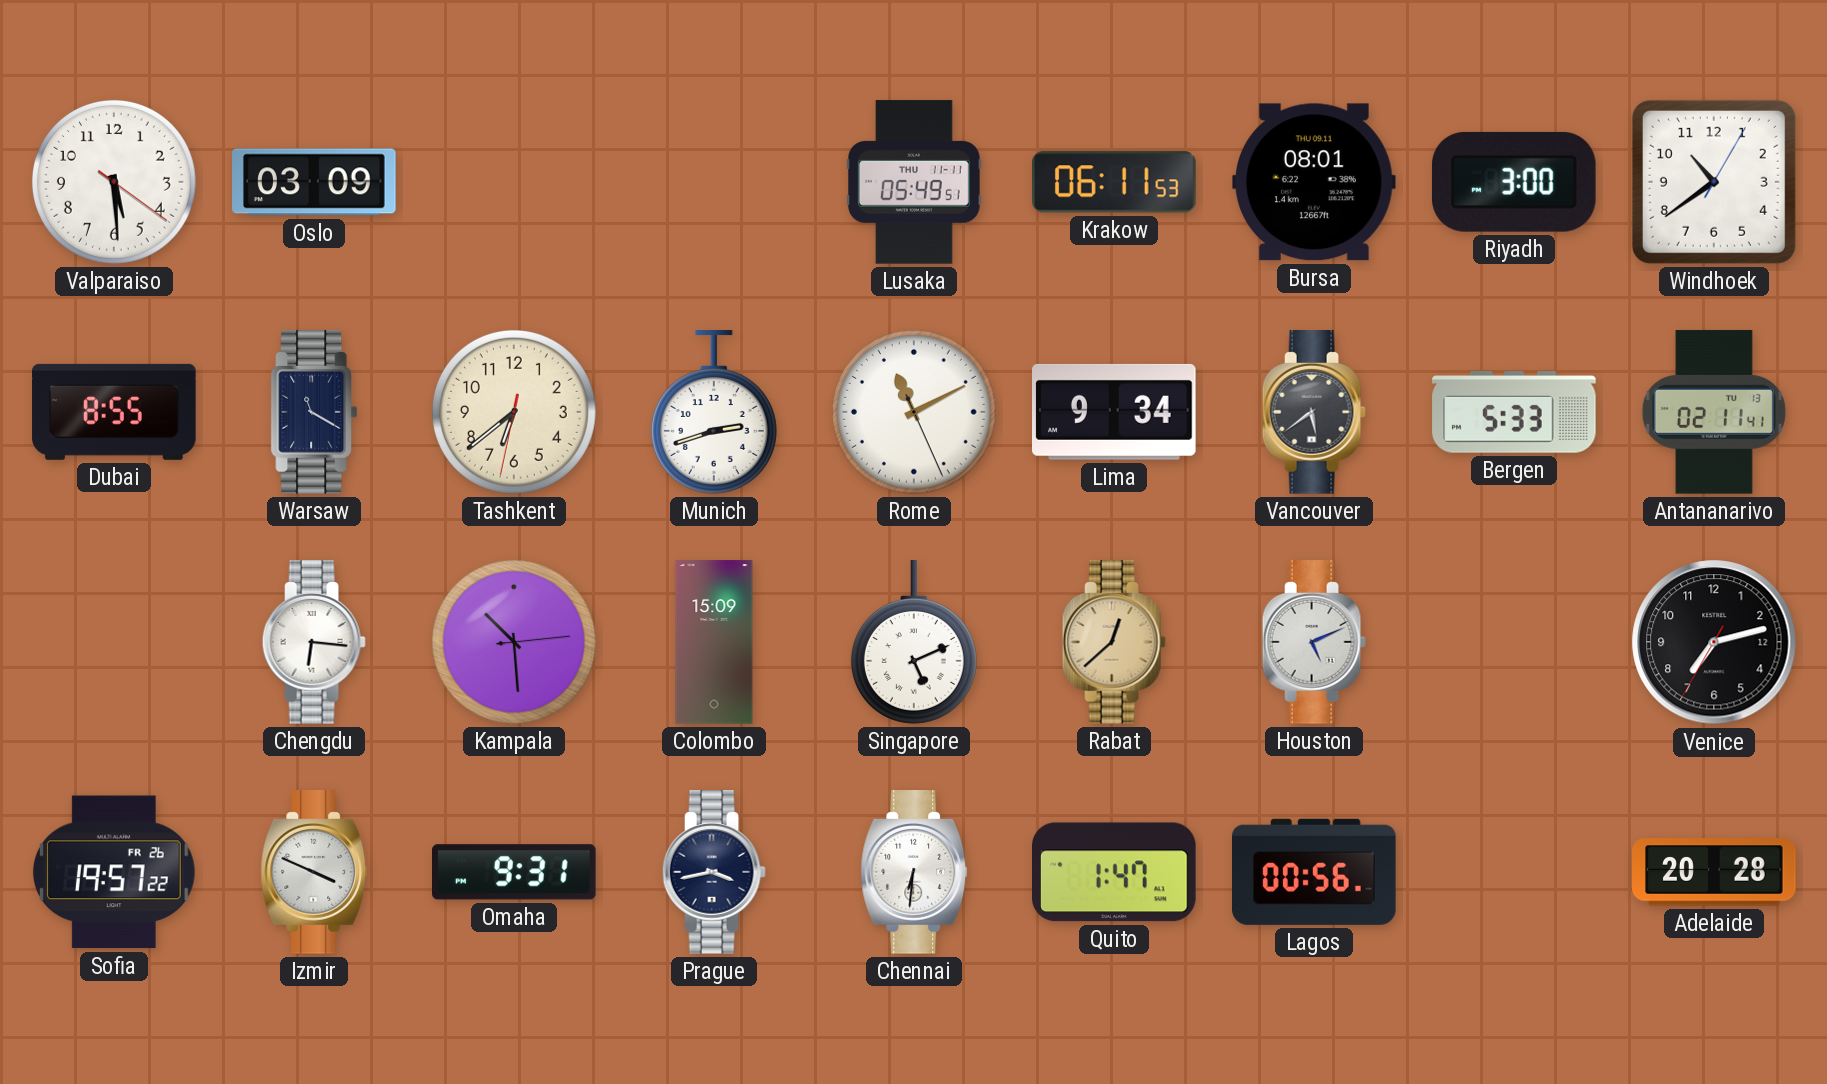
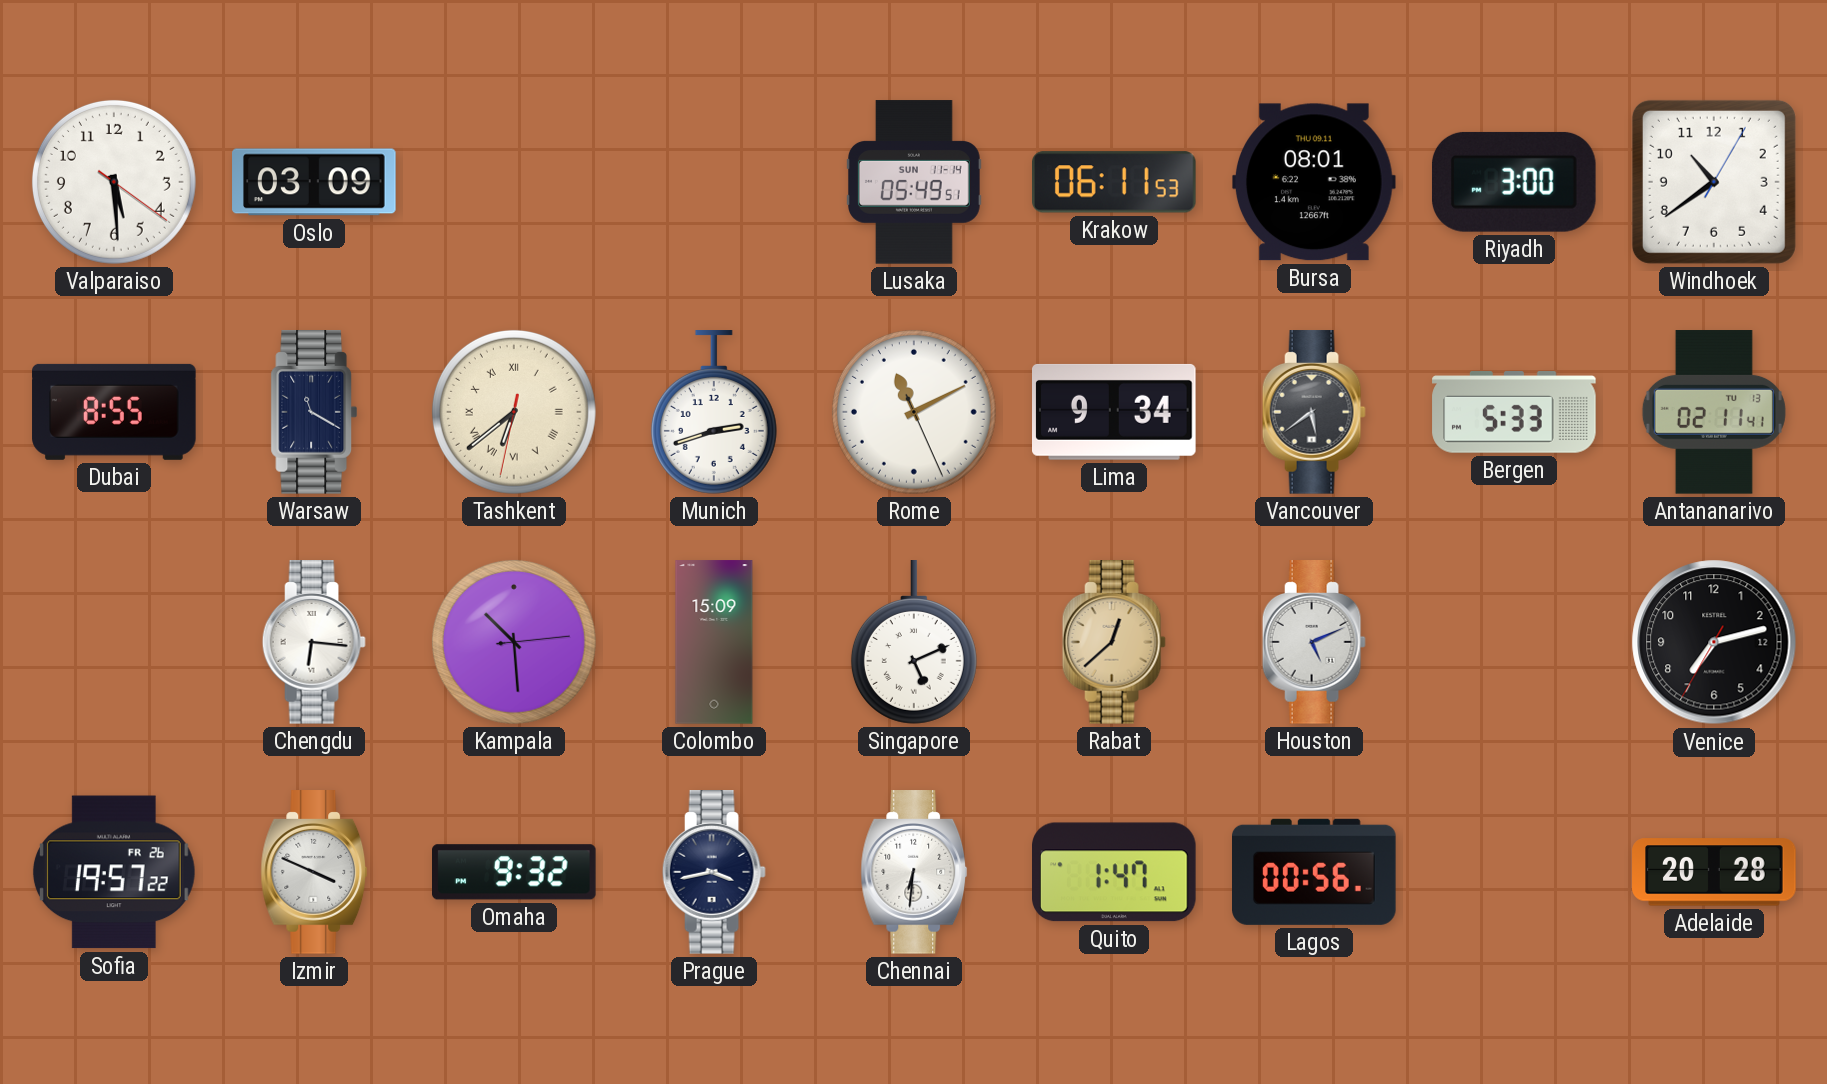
Lusaka date: THU 11-11 -> SUN 11-14 (914, 182)
Tashkent numerals: Arabic -> Roman (514, 412)
Omaha: 9:31 -> 9:32 (515, 872)
